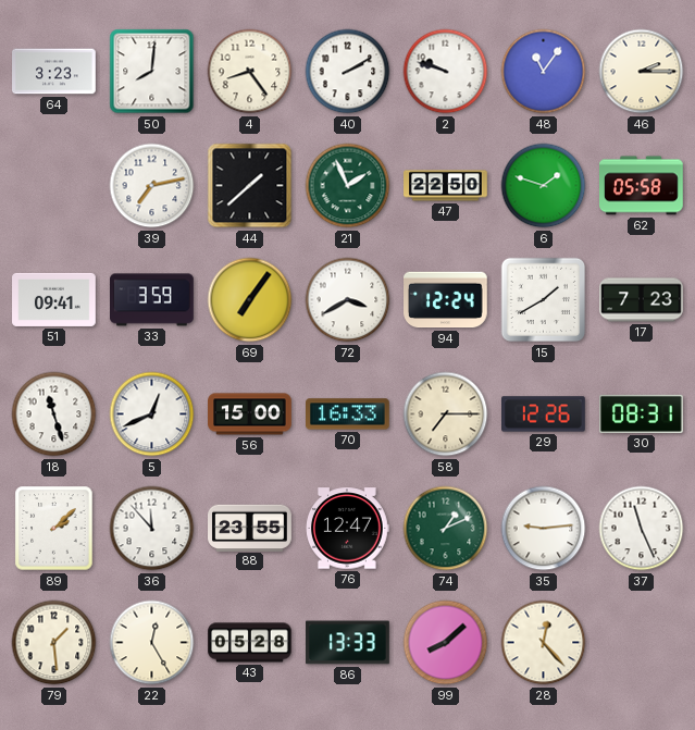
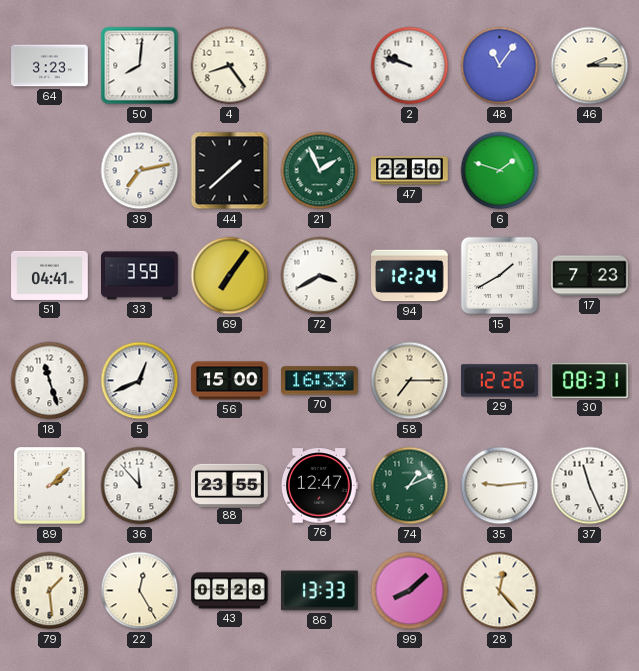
40: 2:10 -> none (348, 72)
62: 05:58 -> none (642, 186)
51: 09:41 -> 04:41 (50, 275)
